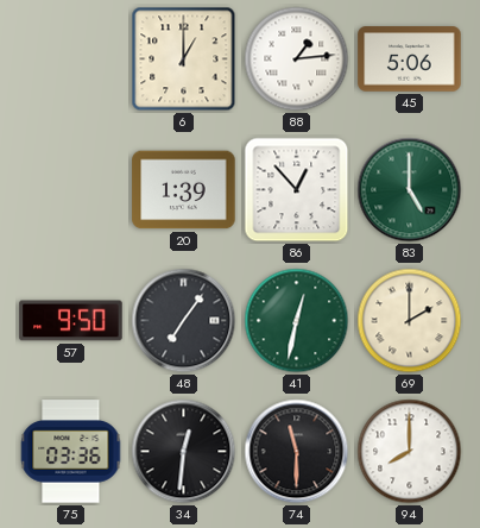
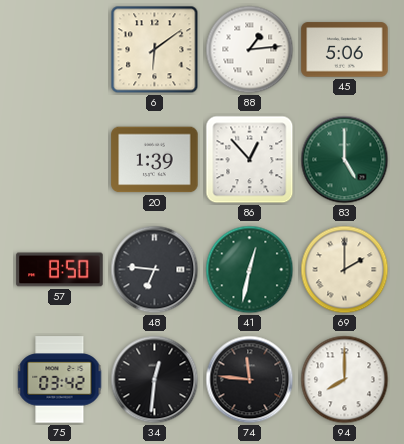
6: 1:00 -> 6:09 (155, 50)
57: 9:50 -> 8:50 (60, 270)
48: 7:06 -> 6:46 (155, 270)
75: 03:36 -> 03:42 (60, 380)
74: 11:30 -> 11:46 (250, 380)
